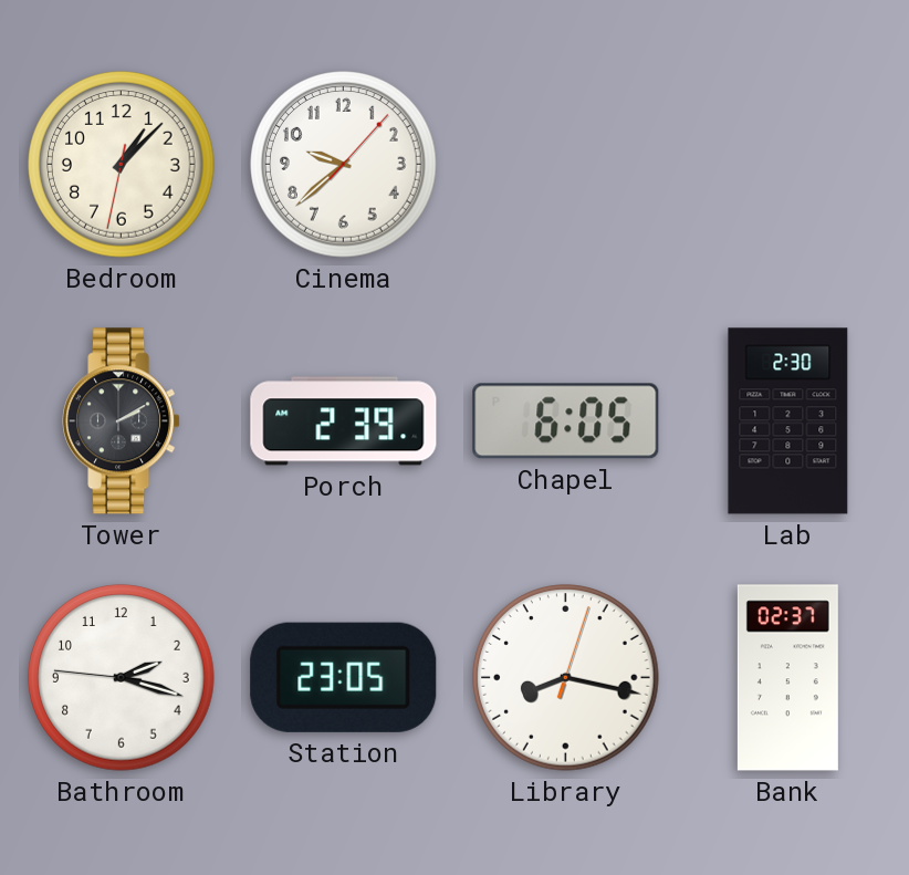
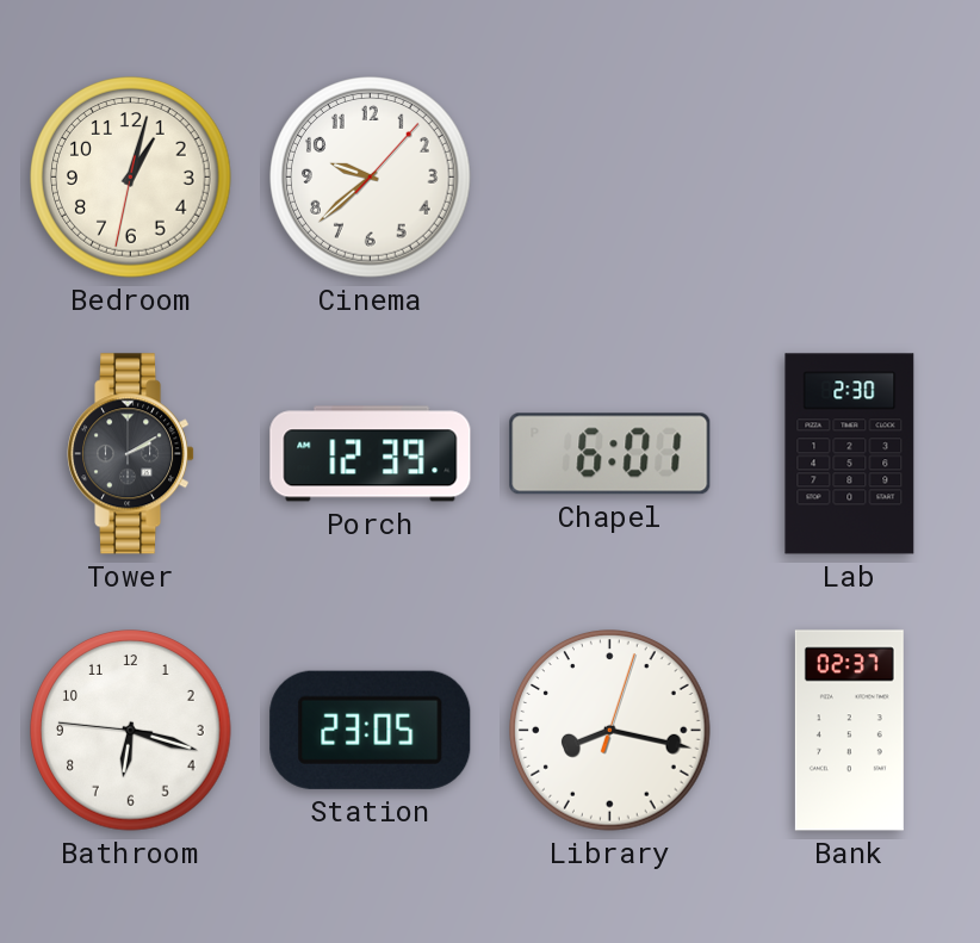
Bedroom: 1:07 -> 1:02 (131, 178)
Porch: 2:39 -> 12:39 (371, 454)
Chapel: 6:05 -> 6:01 (610, 454)
Bathroom: 2:17 -> 6:17 (131, 731)
